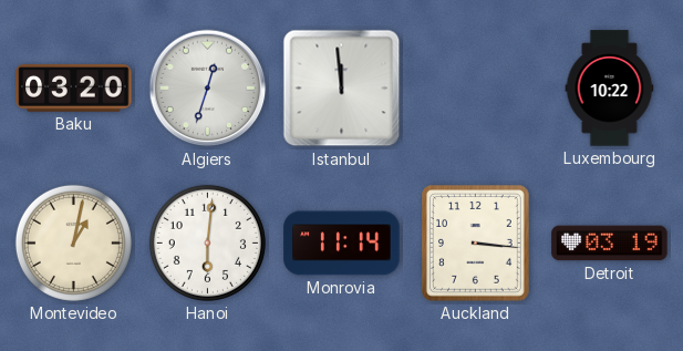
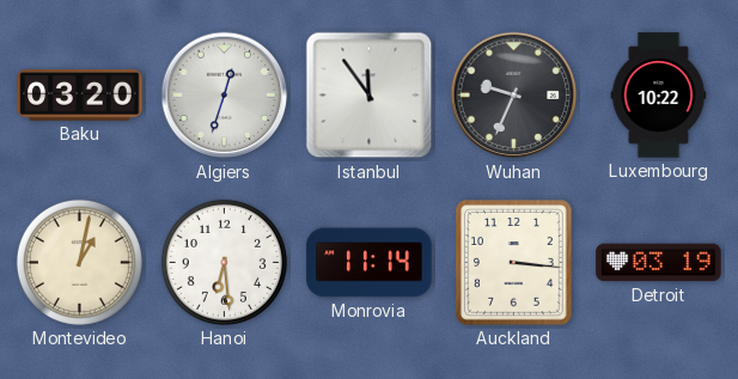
Istanbul: 11:59 -> 11:54 (370, 96)
Wuhan: none -> 9:34 (514, 96)
Hanoi: 6:01 -> 6:29 (224, 262)
